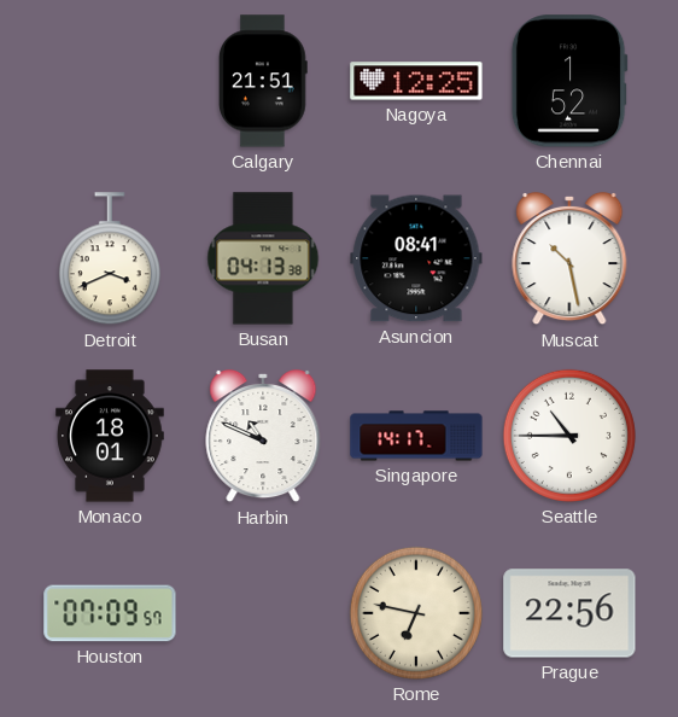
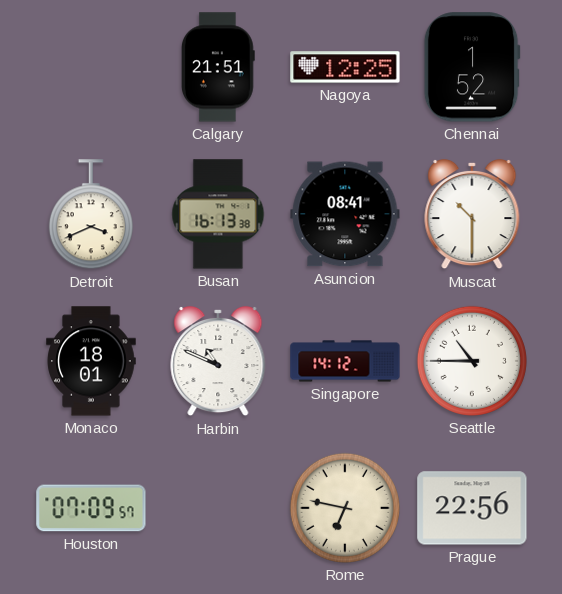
Busan: 04:13 -> 16:13 (218, 214)
Muscat: 10:28 -> 10:30 (472, 214)
Singapore: 14:17 -> 14:12 (345, 361)
